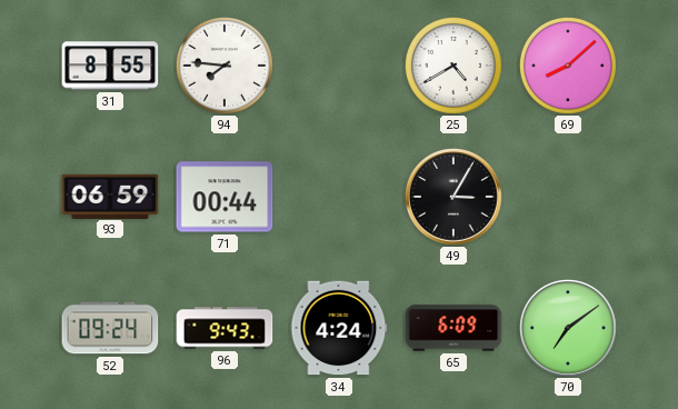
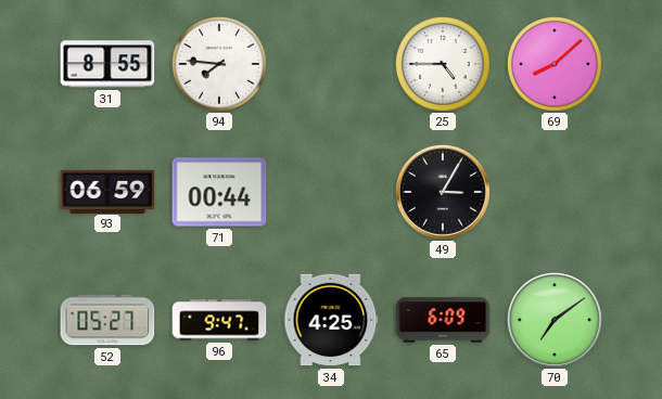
25: 4:40 -> 4:45 (443, 64)
52: 09:24 -> 05:27 (107, 320)
96: 9:43 -> 9:47 (219, 320)
34: 4:24 -> 4:25 (331, 320)
